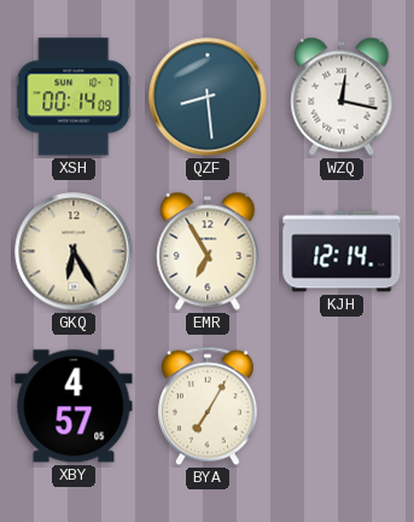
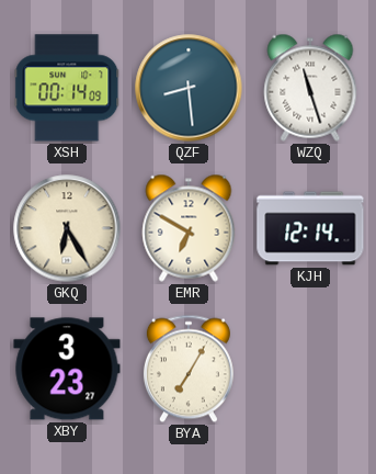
WZQ: 12:17 -> 11:27 (310, 88)
EMR: 6:55 -> 6:50 (189, 228)
XBY: 4:57 -> 3:23 (67, 369)
